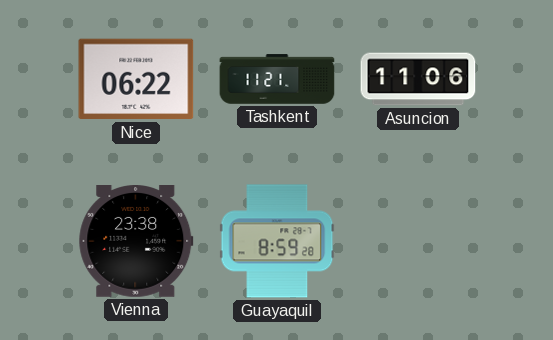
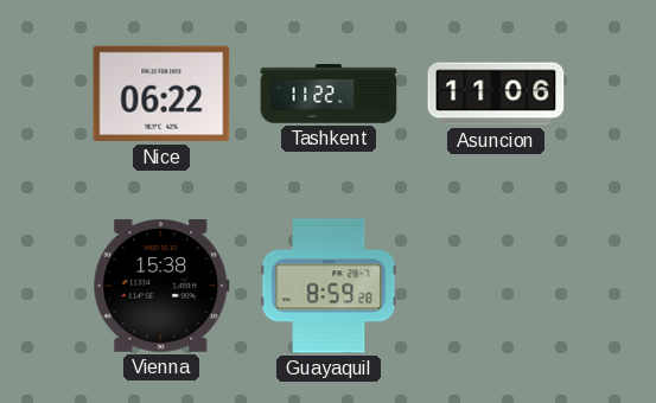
Tashkent: 11:21 -> 11:22 (329, 94)
Vienna: 23:38 -> 15:38 (161, 287)
